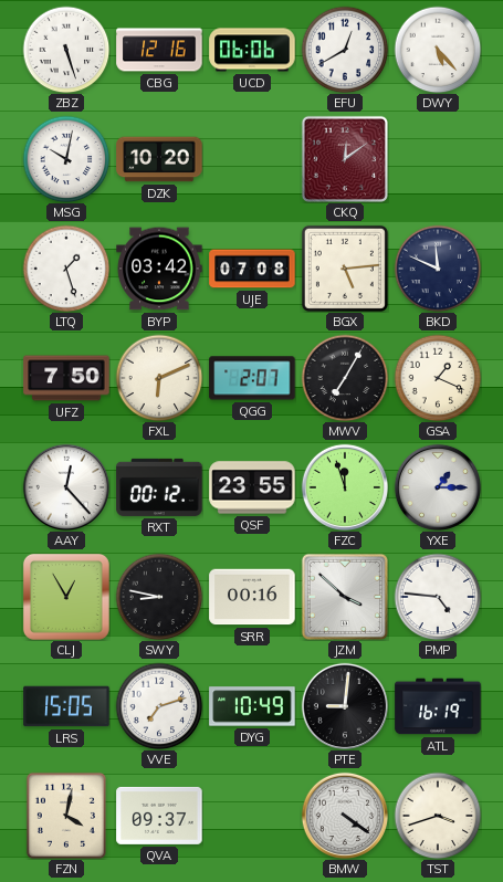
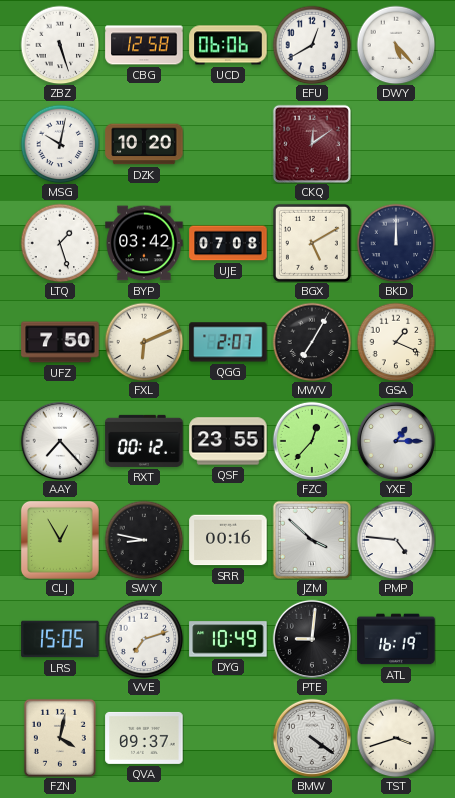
CBG: 12:16 -> 12:58 (144, 45)
BGX: 5:14 -> 5:10 (312, 243)
BKD: 11:49 -> 12:00 (396, 243)
AAY: 12:23 -> 7:23 (59, 440)
FZC: 11:57 -> 12:37 (311, 440)
